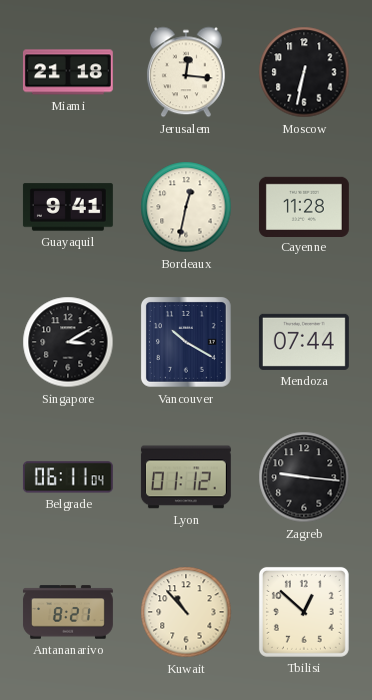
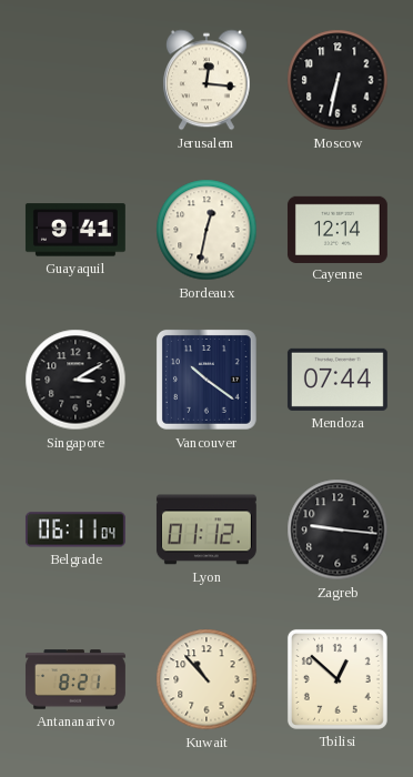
Miami: 21:18 -> none (68, 72)
Cayenne: 11:28 -> 12:14 (338, 229)
Vancouver: 10:20 -> 10:21 (206, 380)
